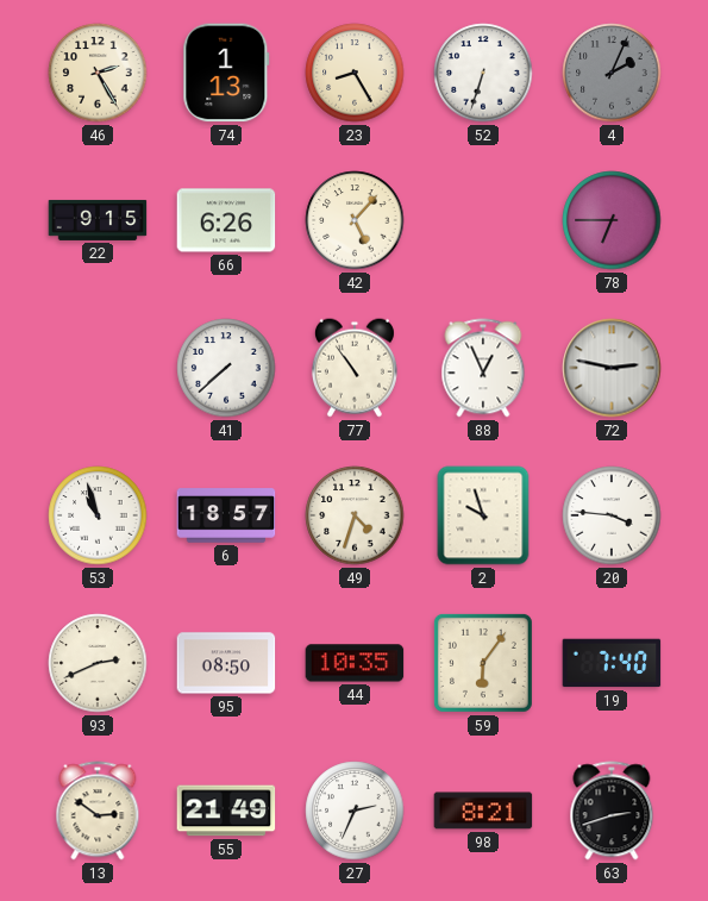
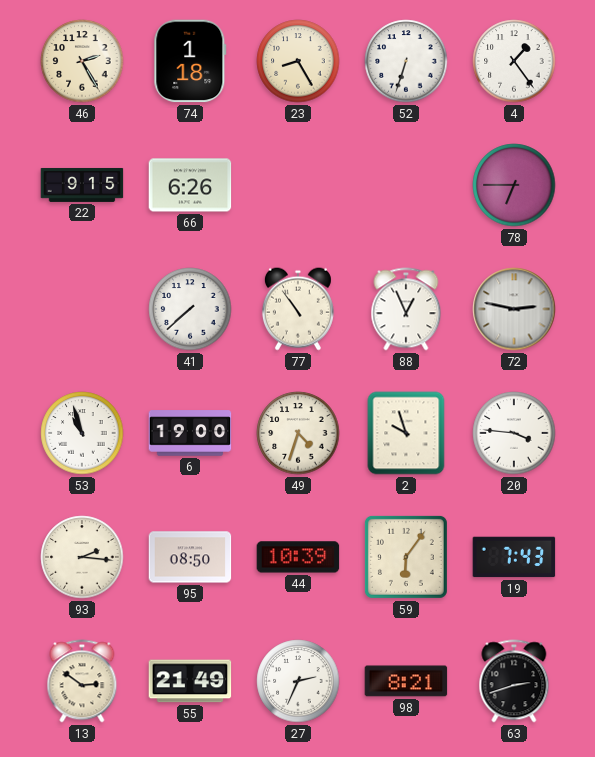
74: 1:13 -> 1:18 (190, 61)
4: 2:04 -> 1:24 (514, 61)
4 dial: grey -> white (514, 61)
42: 5:07 -> none (355, 220)
6: 18:57 -> 19:00 (190, 433)
93: 2:41 -> 2:16 (82, 557)
44: 10:35 -> 10:39 (298, 557)
19: 7:40 -> 7:43 (514, 557)
